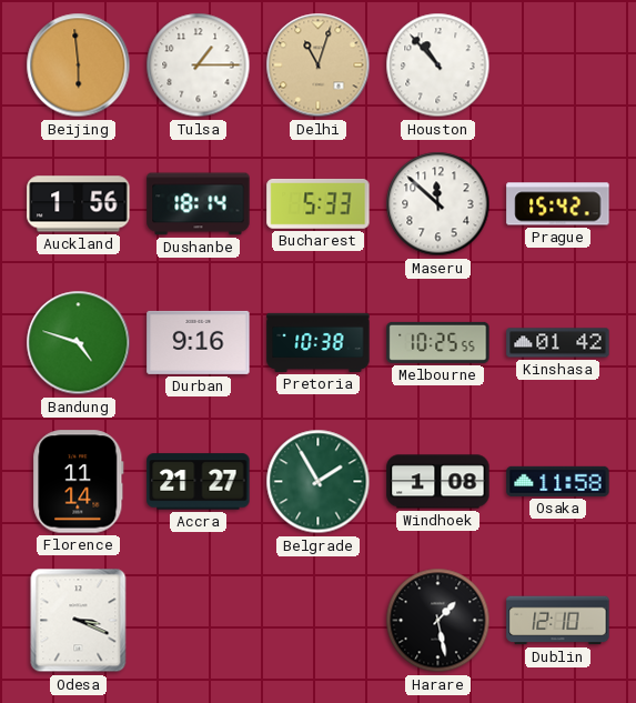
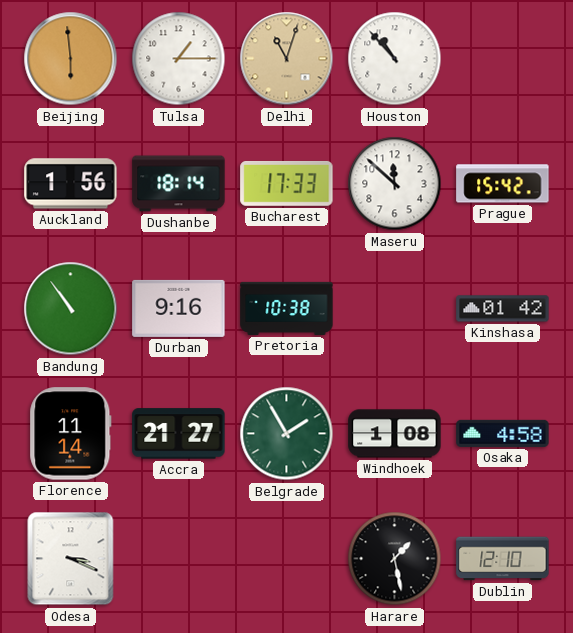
Bucharest: 5:33 -> 17:33 (287, 183)
Bandung: 4:48 -> 10:54 (71, 309)
Melbourne: 10:25 -> none (438, 342)
Osaka: 11:58 -> 4:58 (503, 433)
